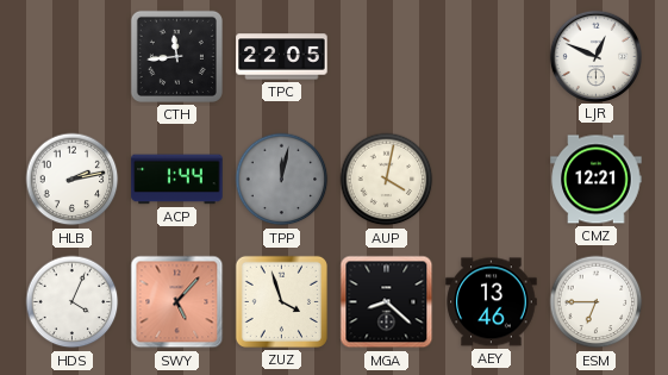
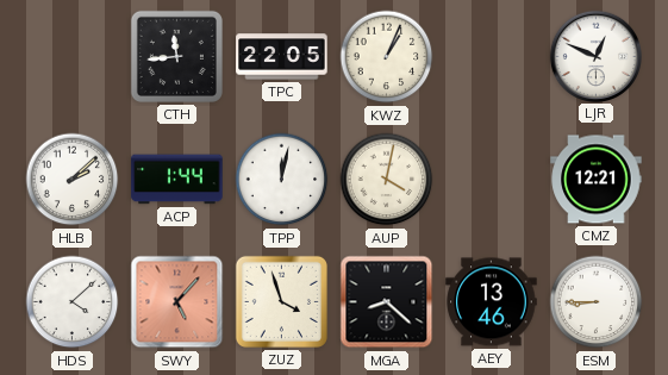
KWZ: none -> 1:04 (387, 57)
HLB: 2:13 -> 2:08 (73, 180)
TPP dial: grey -> white (282, 180)
HDS: 4:04 -> 4:08 (73, 302)
ESM: 6:45 -> 8:45 (597, 302)
